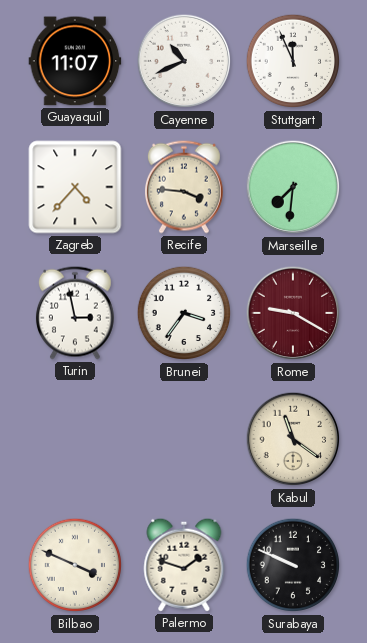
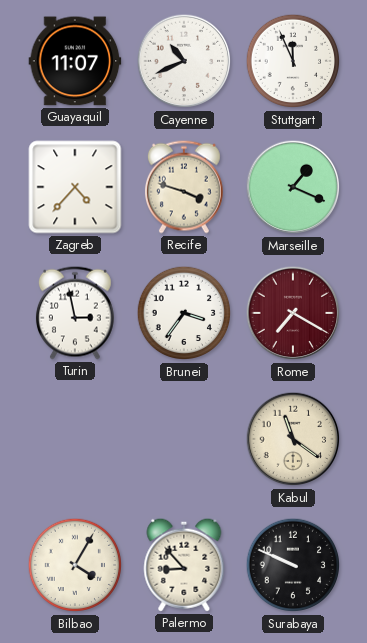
Recife: 3:46 -> 3:48 (184, 187)
Marseille: 7:31 -> 1:19 (293, 187)
Rome: 9:20 -> 7:20 (293, 313)
Bilbao: 3:49 -> 4:05 (75, 565)
Palermo: 1:48 -> 8:53 (184, 565)
